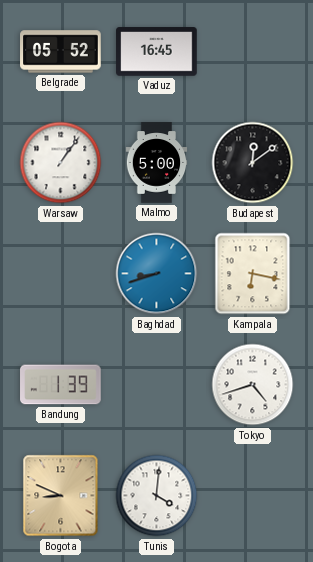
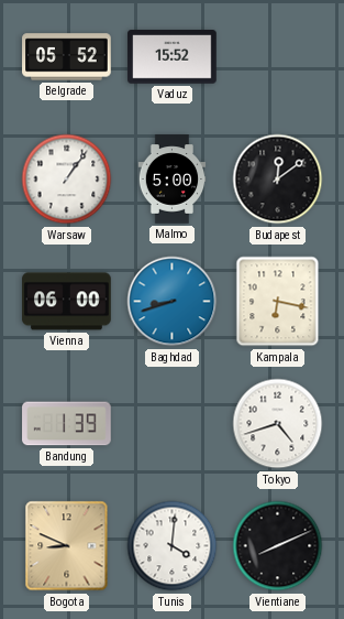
Vaduz: 16:45 -> 15:52 (173, 57)
Vienna: none -> 06:00 (67, 302)
Vientiane: none -> 8:11 (278, 546)
